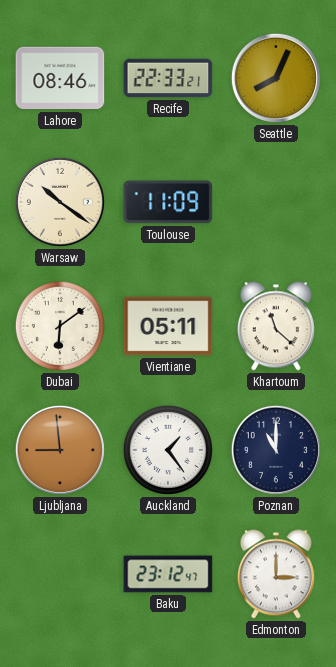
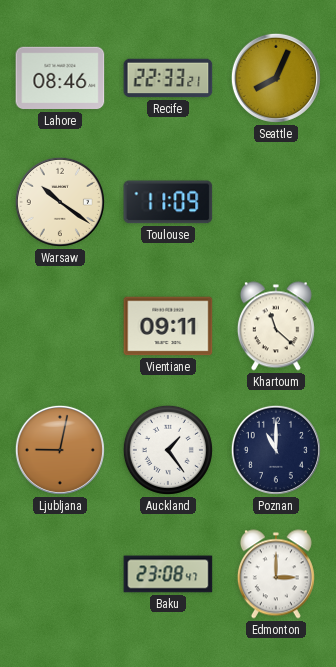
Dubai: 6:09 -> none (60, 326)
Vientiane: 05:11 -> 09:11 (168, 326)
Ljubljana: 8:59 -> 9:02 (60, 450)
Baku: 23:12 -> 23:08 (168, 574)
